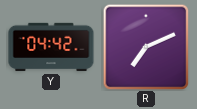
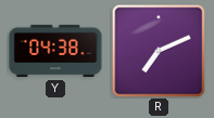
Y: 04:42 -> 04:38 (55, 51)
